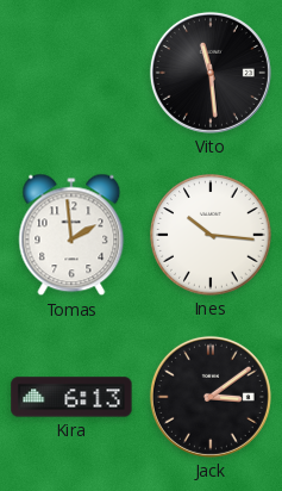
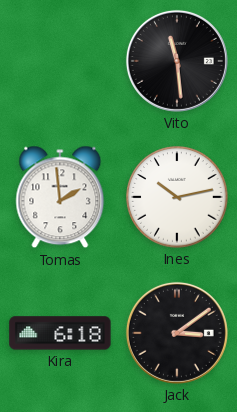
Ines: 10:16 -> 10:13 (177, 197)
Kira: 6:13 -> 6:18 (60, 333)
